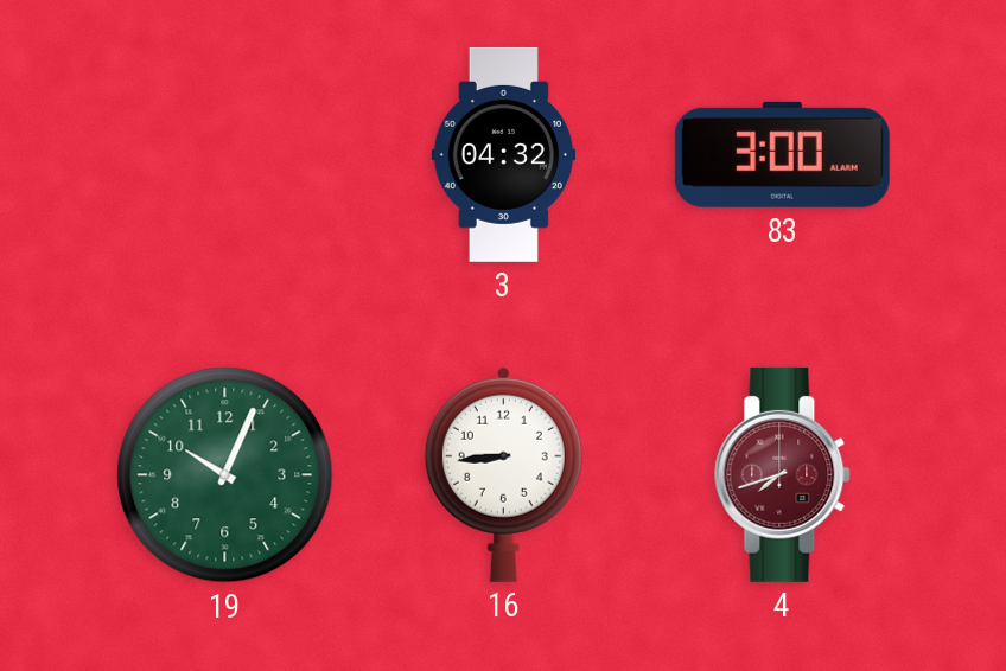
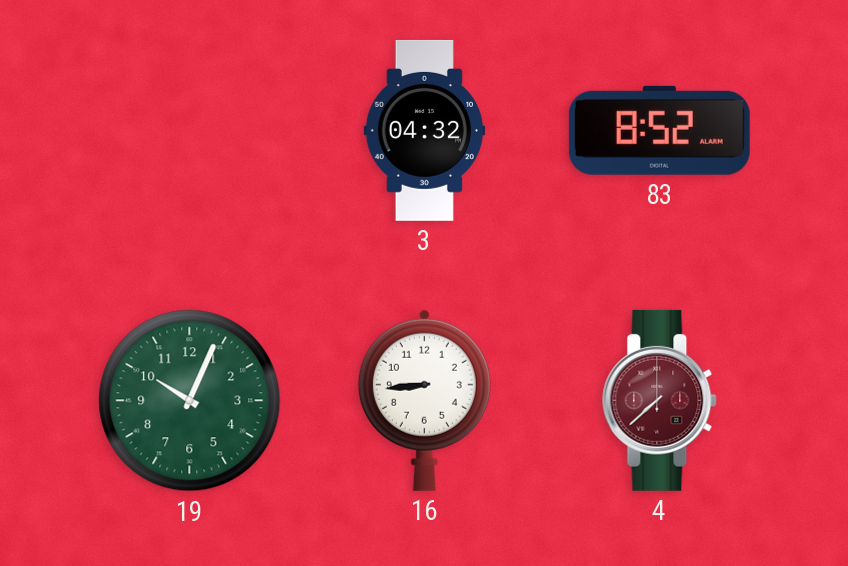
83: 3:00 -> 8:52 (659, 130)
4: 7:42 -> 7:38 (660, 400)
